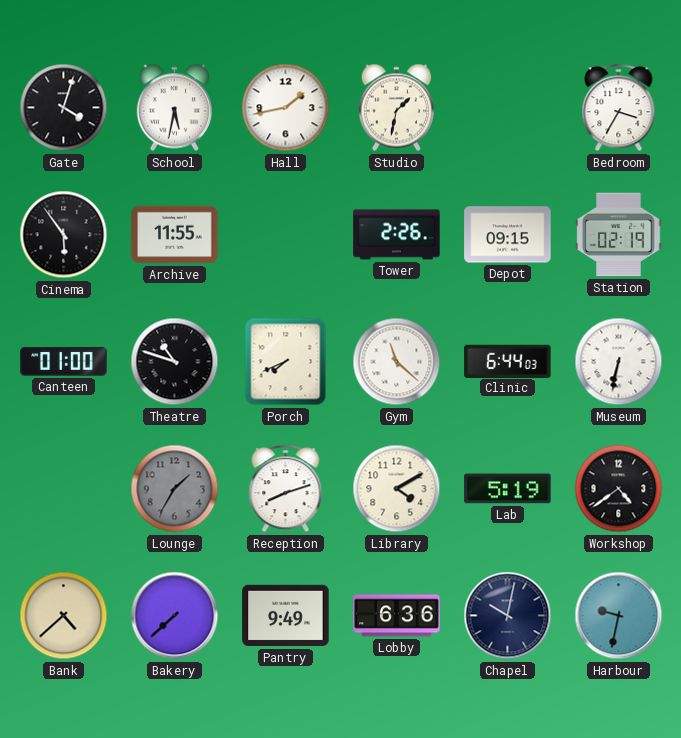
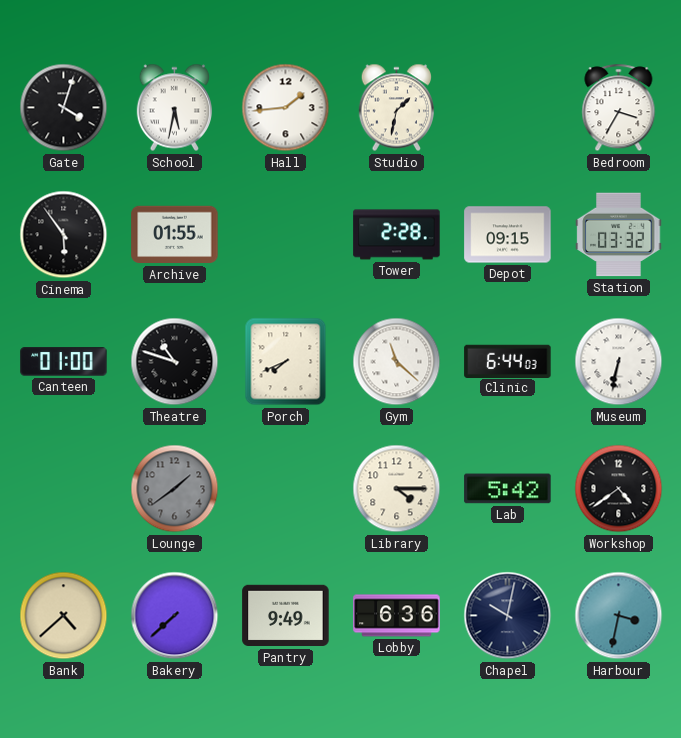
Hall: 1:43 -> 1:44 (286, 108)
Archive: 11:55 -> 01:55 (175, 235)
Tower: 2:26 -> 2:28 (397, 235)
Station: 02:19 -> 03:32 (619, 235)
Lounge: 1:35 -> 1:39 (175, 489)
Reception: 8:12 -> none (286, 489)
Library: 4:10 -> 4:15 (397, 489)
Lab: 5:19 -> 5:42 (508, 489)
Harbour: 9:32 -> 3:32 (619, 616)
